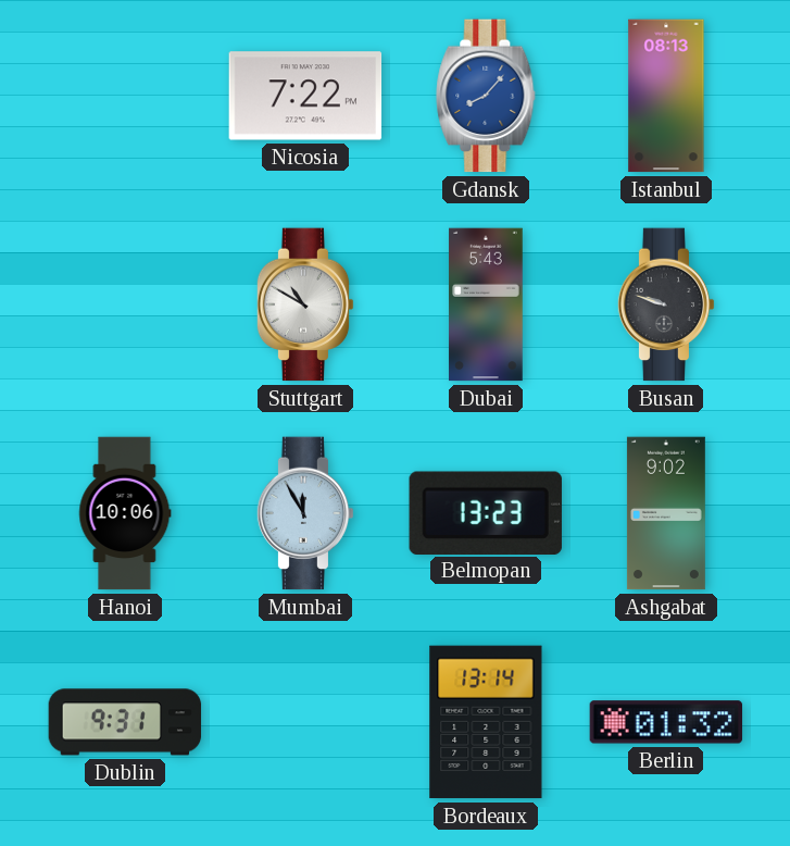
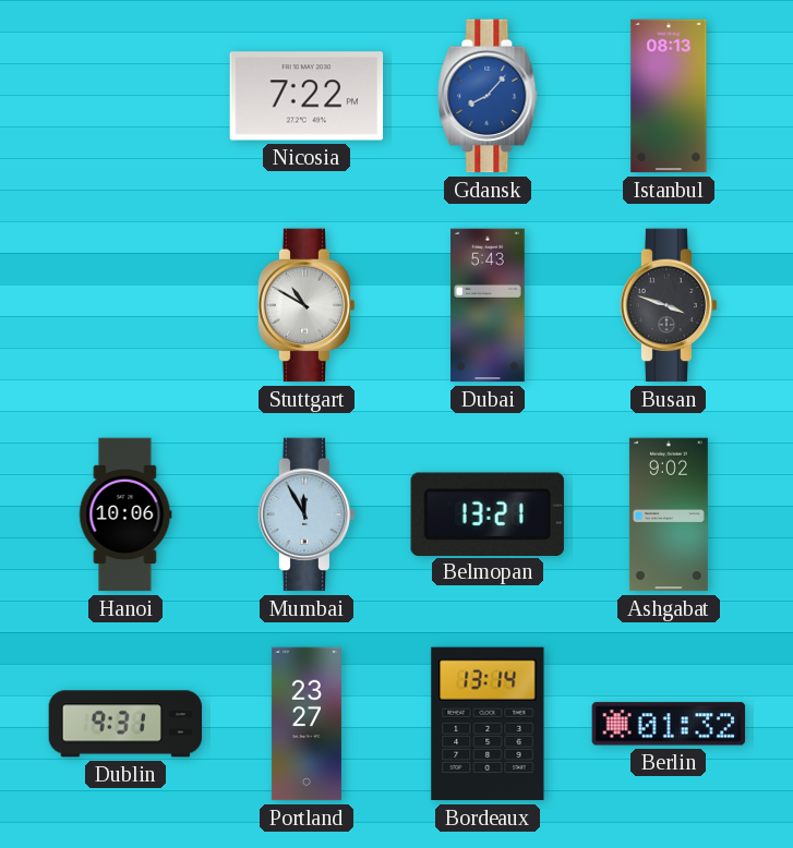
Busan: 9:48 -> 3:48 (669, 305)
Belmopan: 13:23 -> 13:21 (488, 513)
Portland: none -> 23:27 (307, 724)
